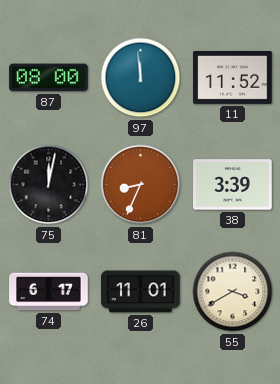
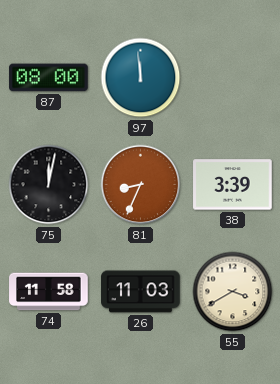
11: 11:52 -> none (233, 77)
74: 6:17 -> 11:58 (49, 292)
26: 11:01 -> 11:03 (141, 292)
